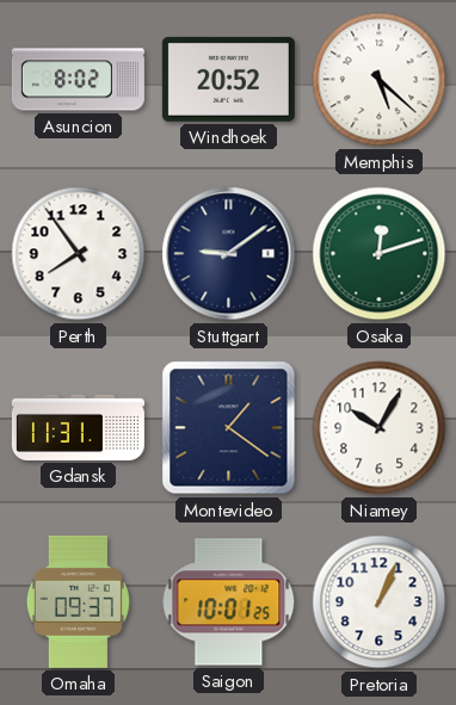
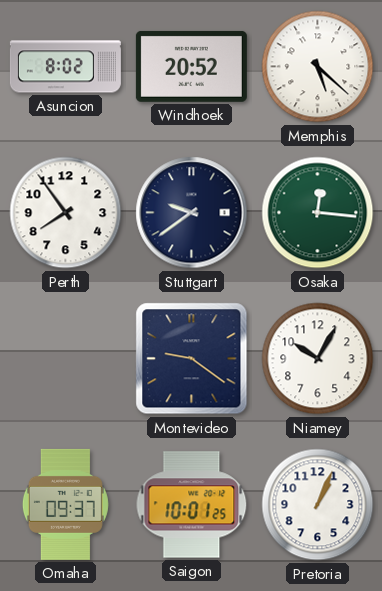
Stuttgart: 9:09 -> 9:39 (192, 213)
Osaka: 12:12 -> 12:16 (318, 213)
Gdansk: 11:31 -> none (78, 427)
Montevideo: 1:21 -> 9:21 (192, 359)
